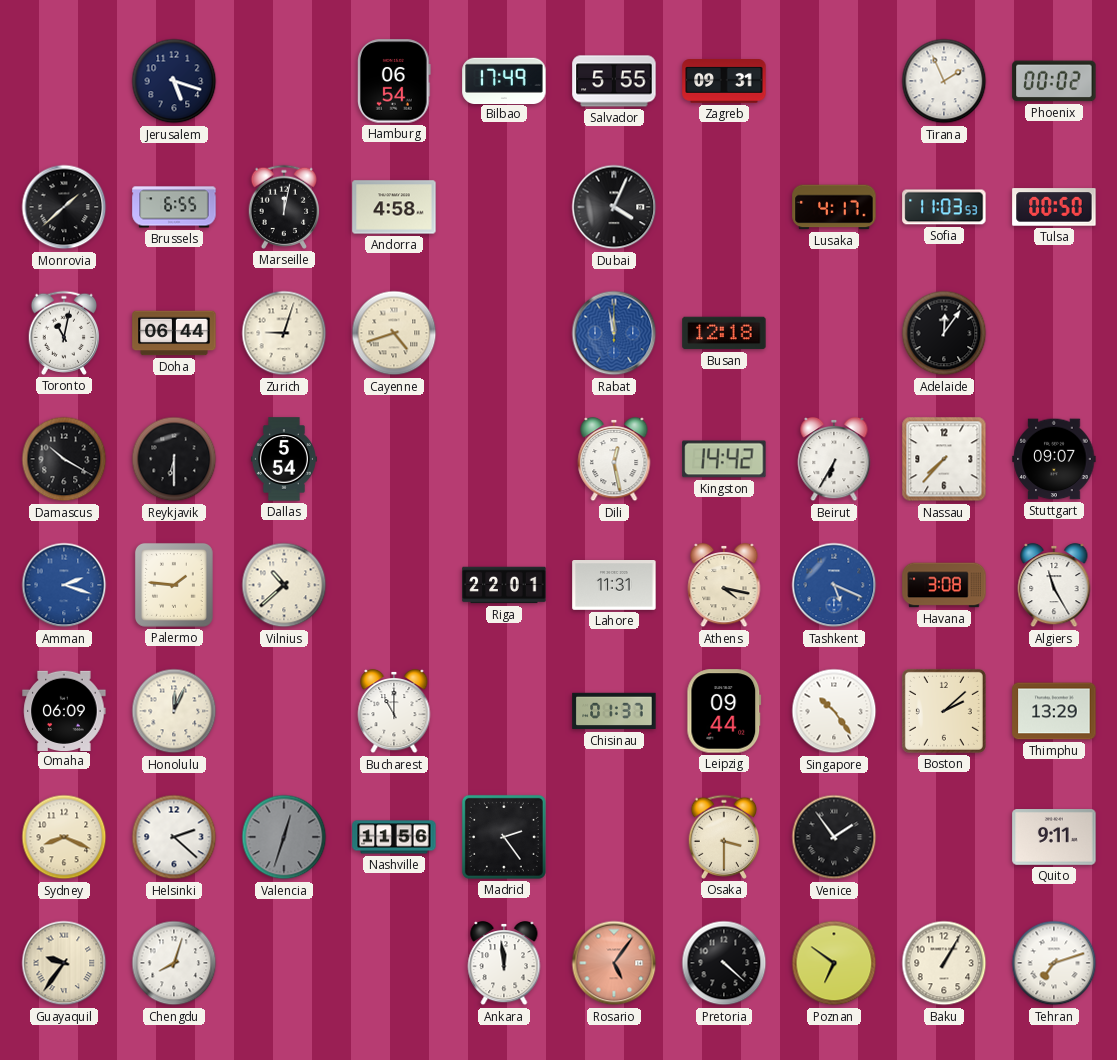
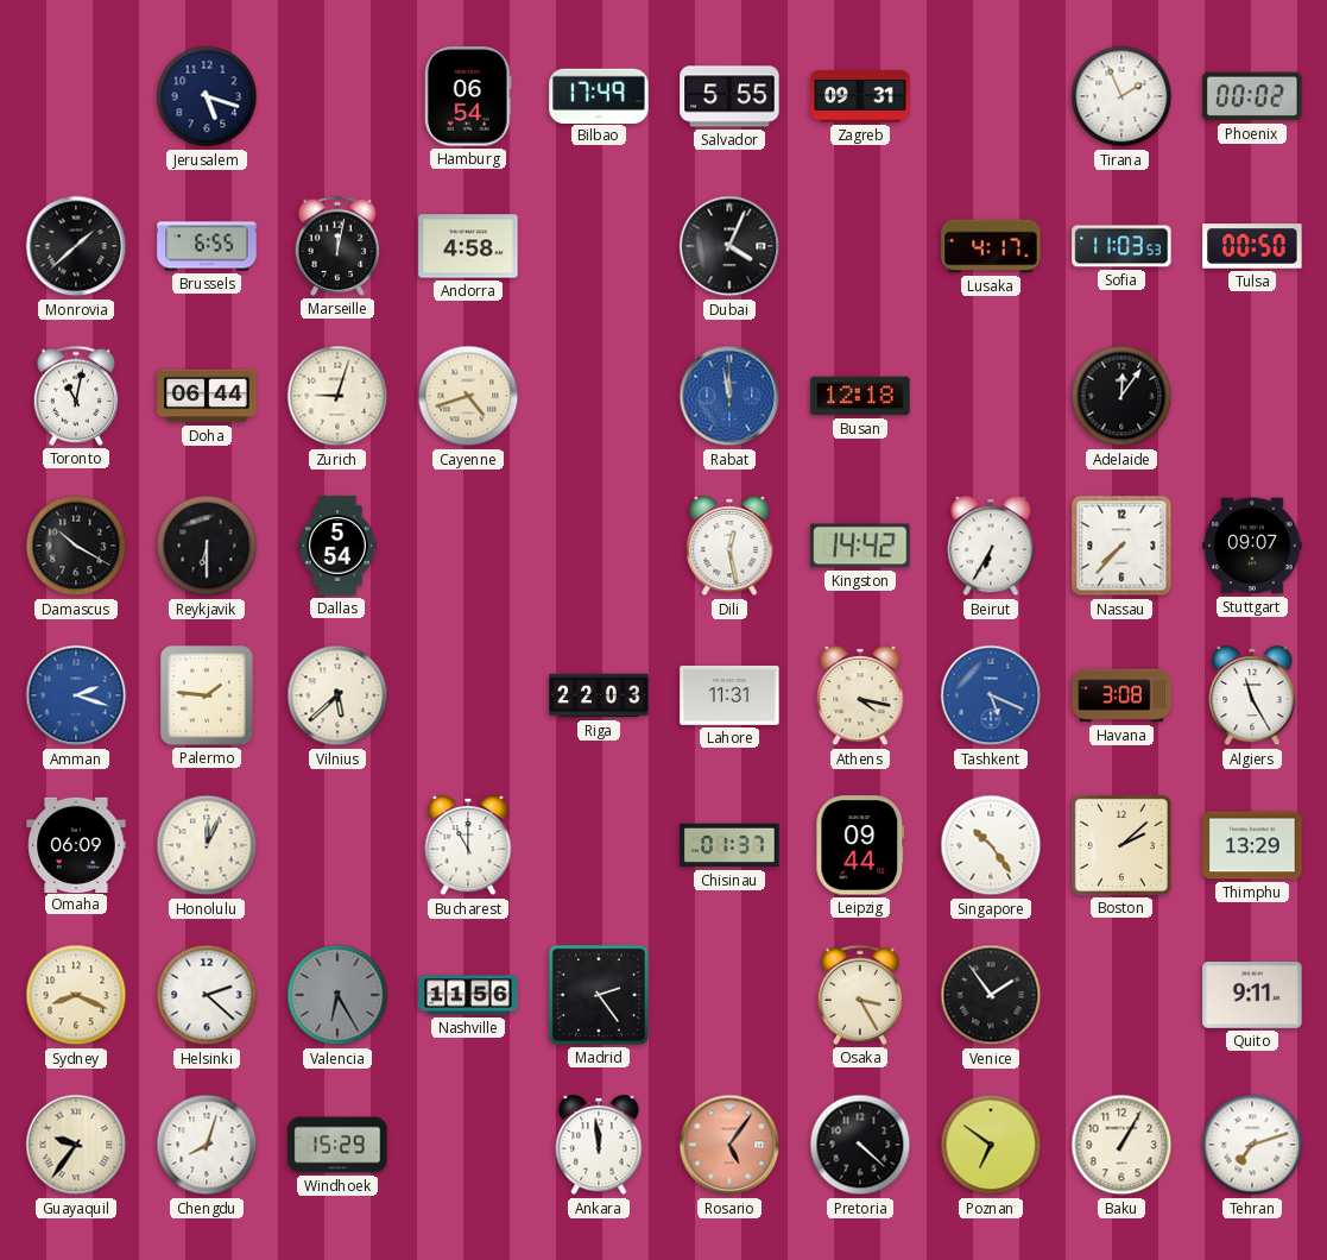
Vilnius: 10:38 -> 5:38 (337, 695)
Riga: 22:01 -> 22:03 (599, 695)
Valencia: 12:33 -> 6:25 (337, 995)
Osaka: 3:30 -> 3:25 (860, 995)
Windhoek: none -> 15:29 (337, 1145)
